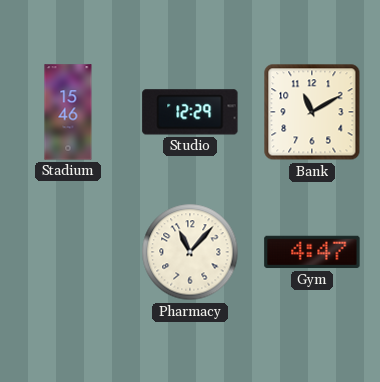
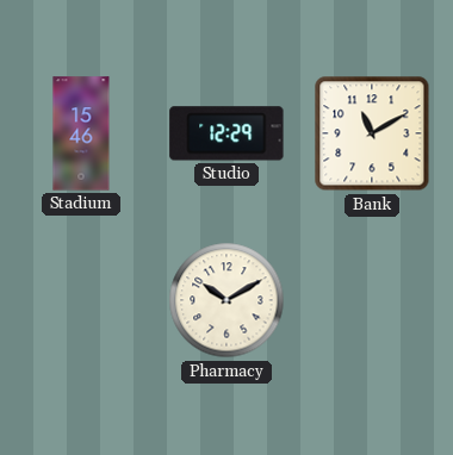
Pharmacy: 11:07 -> 10:10 (226, 300)
Gym: 4:47 -> none (312, 252)
